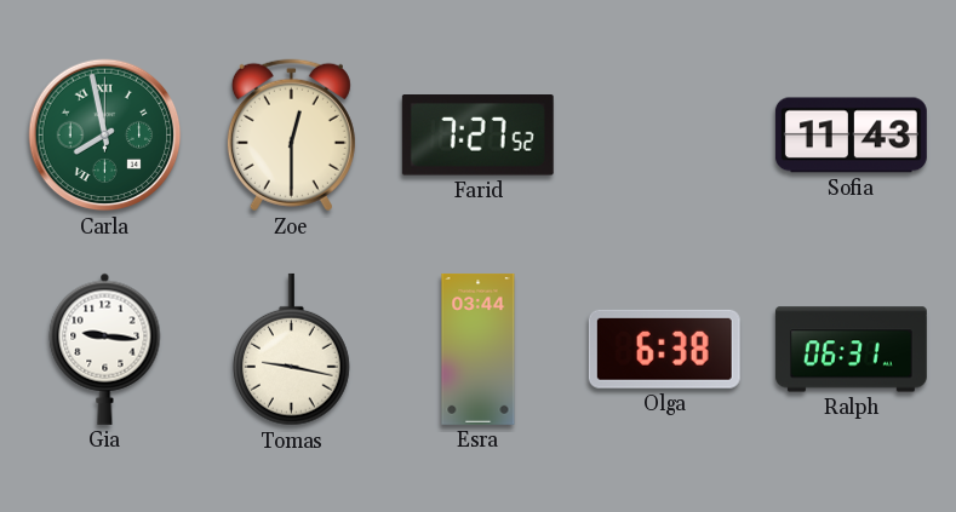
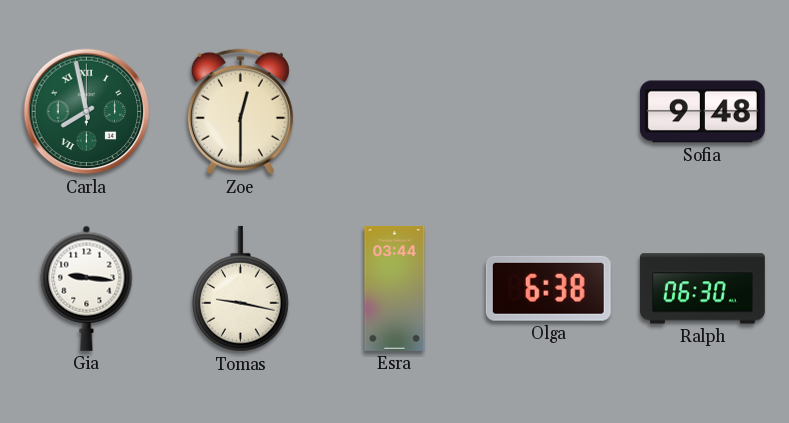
Farid: 7:27 -> none (477, 136)
Sofia: 11:43 -> 9:48 (702, 112)
Ralph: 06:31 -> 06:30 (702, 289)
